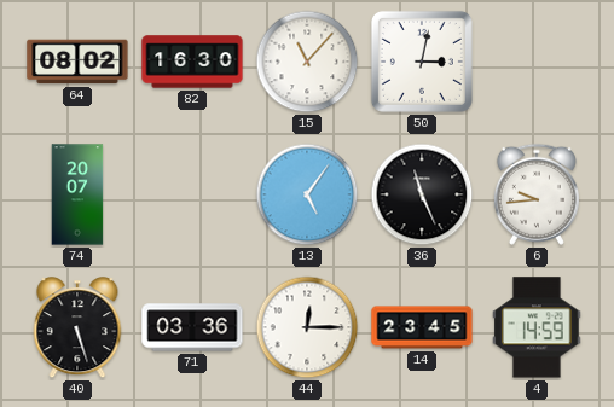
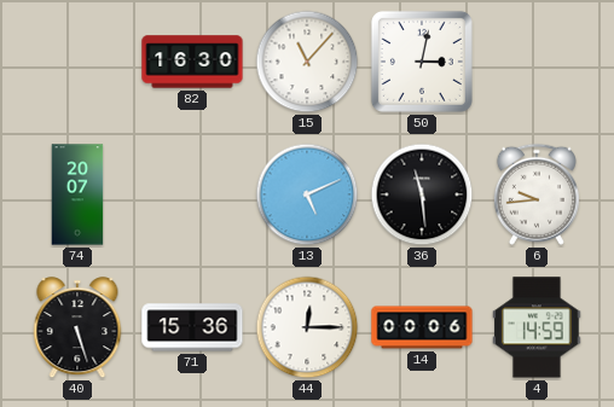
64: 08:02 -> none (77, 62)
13: 5:06 -> 5:11 (307, 194)
36: 11:26 -> 11:29 (422, 194)
71: 03:36 -> 15:36 (192, 327)
14: 23:45 -> 00:06 (422, 327)
